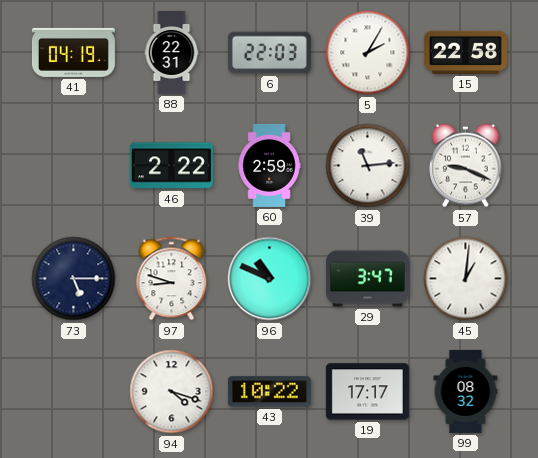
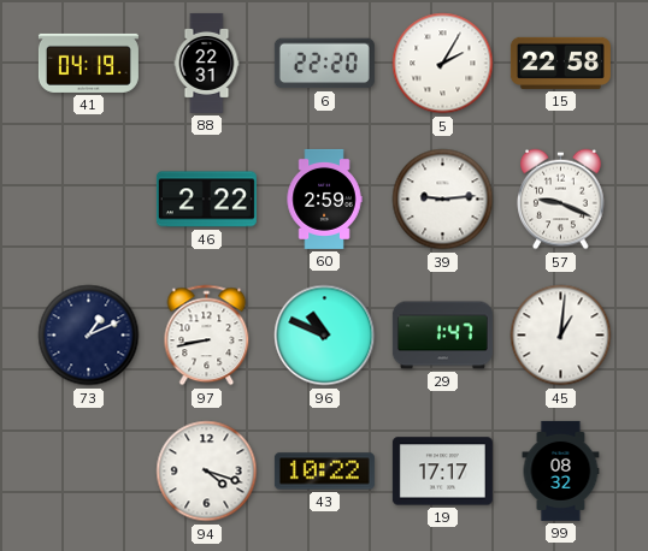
6: 22:03 -> 22:20 (324, 64)
39: 11:14 -> 9:14 (443, 200)
73: 5:15 -> 1:11 (89, 336)
97: 8:48 -> 8:43 (207, 336)
29: 3:47 -> 1:47 (442, 336)
